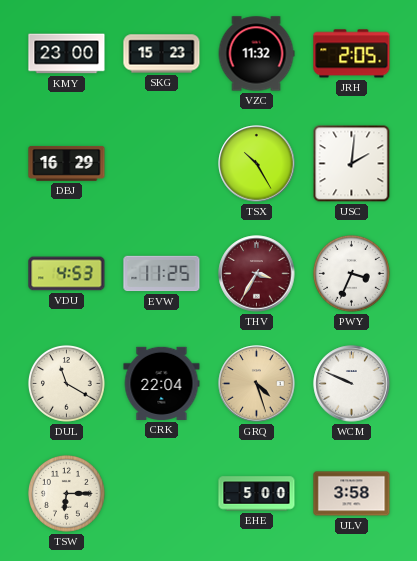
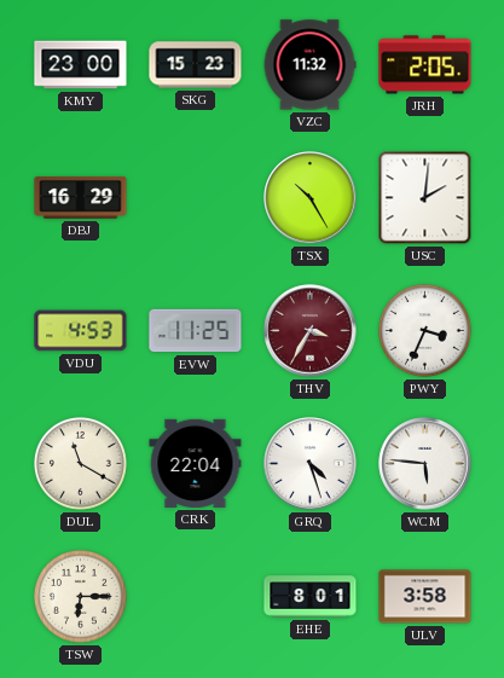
GRQ dial: champagne -> white (311, 464)
WCM: 9:49 -> 5:46 (425, 464)
EHE: 5:00 -> 8:01 (311, 597)
